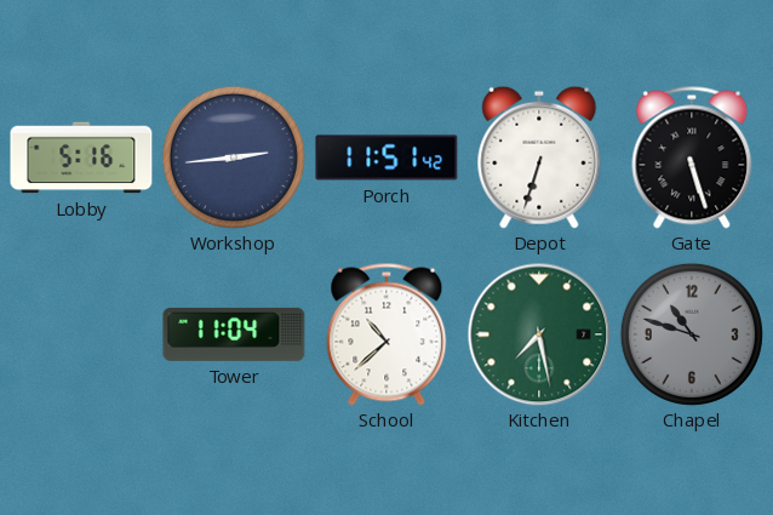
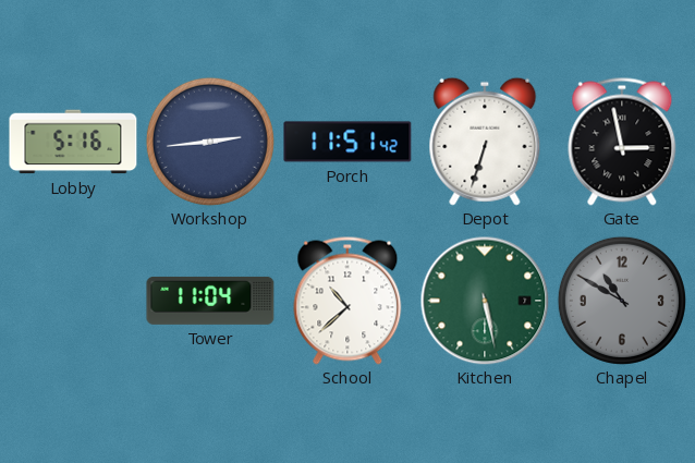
Gate: 5:27 -> 2:58 (622, 142)
Kitchen: 7:28 -> 5:28 (485, 301)
Chapel: 10:48 -> 10:50 (622, 301)
